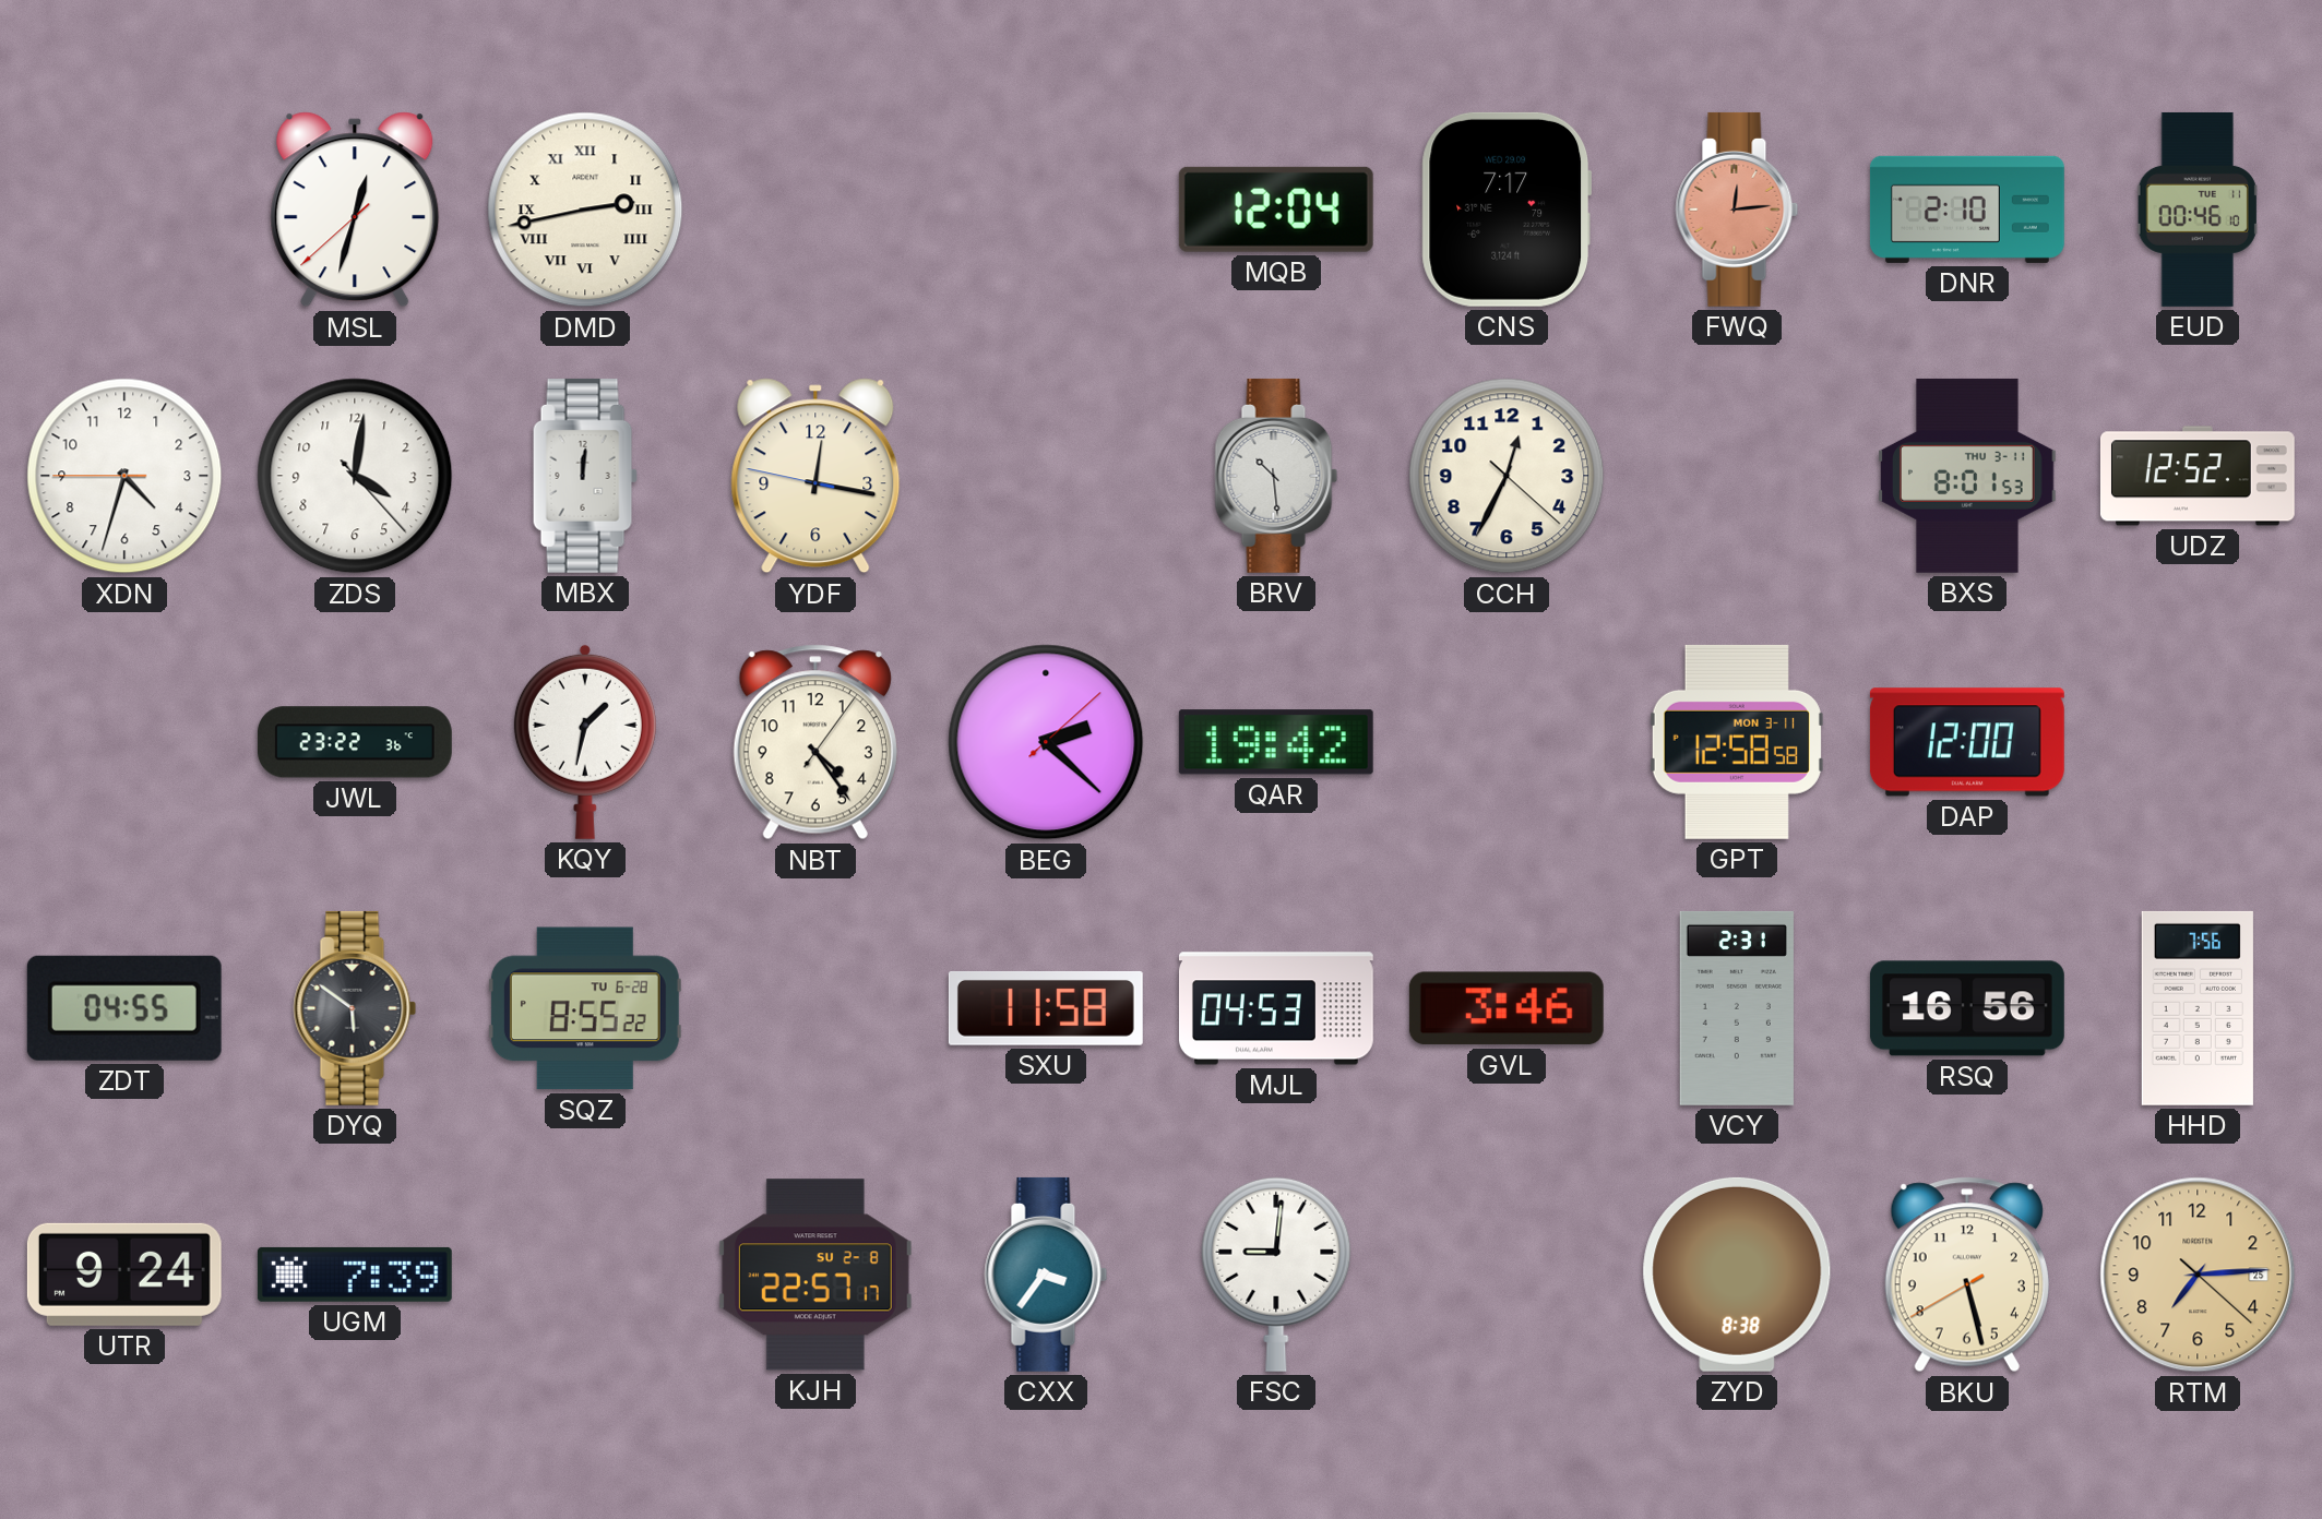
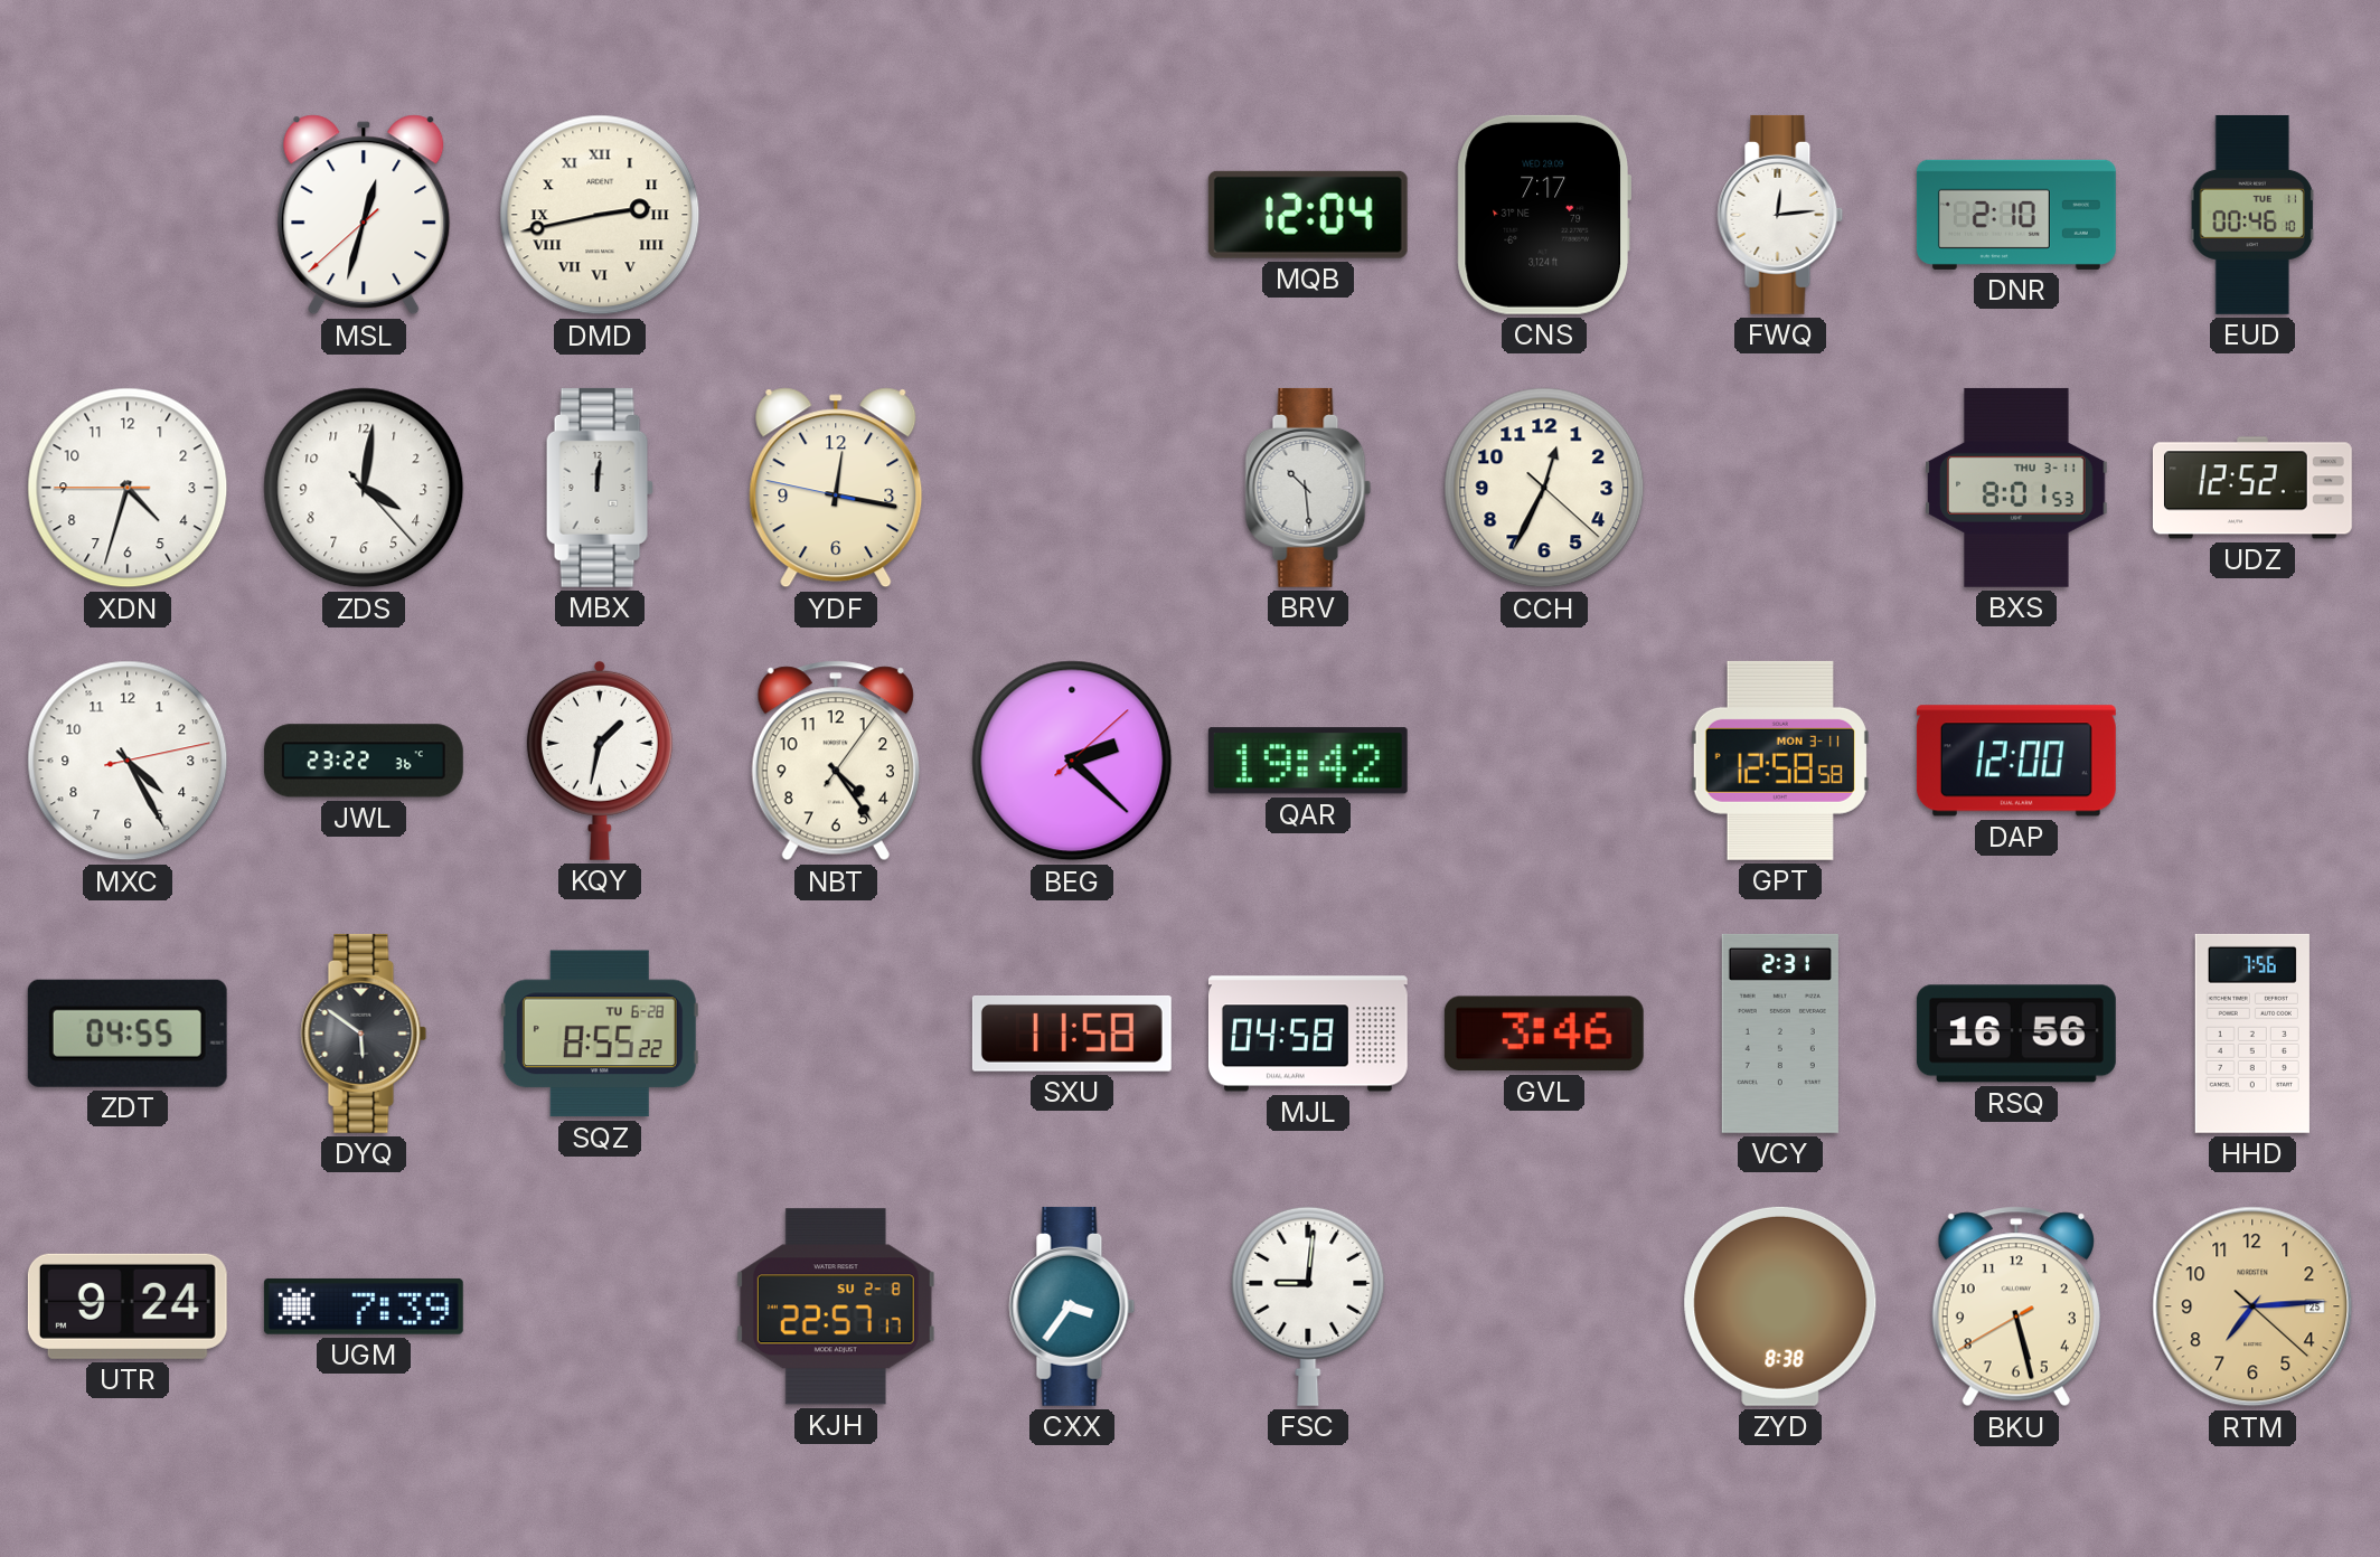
FWQ dial: salmon -> white (1780, 215)
MXC: none -> 4:25 (128, 761)
MJL: 04:53 -> 04:58 (1308, 1034)
